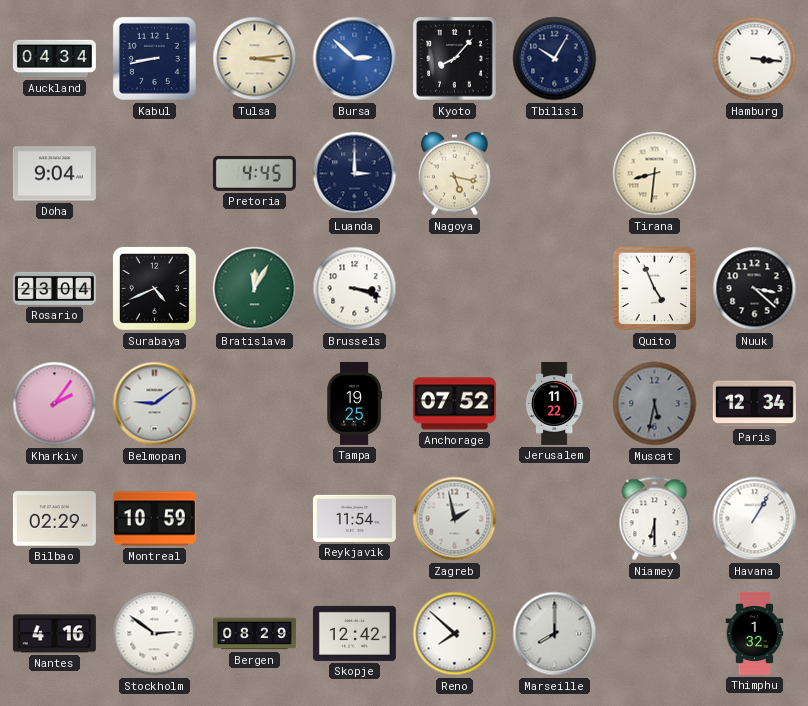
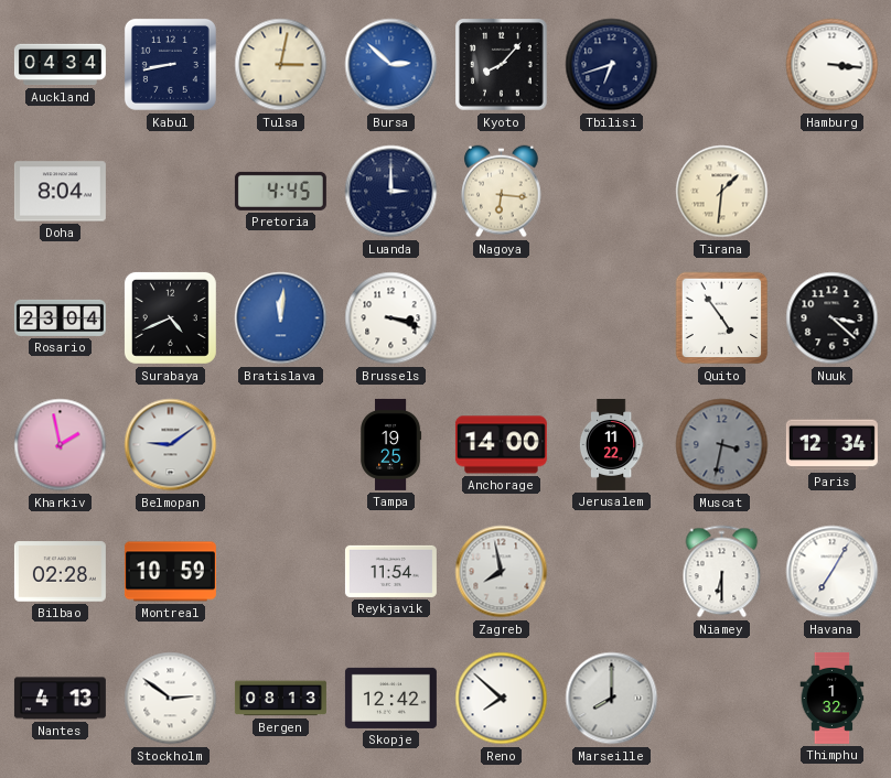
Tulsa: 3:14 -> 3:02 (281, 65)
Tbilisi: 10:05 -> 6:42 (612, 65)
Doha: 9:04 -> 8:04 (60, 192)
Nagoya: 5:17 -> 6:16 (502, 192)
Tirana: 8:31 -> 1:31 (722, 192)
Bratislava: 12:05 -> 12:01 (281, 318)
Bratislava dial: green -> blue (281, 318)
Quito: 4:56 -> 4:54 (722, 318)
Kharkiv: 2:06 -> 1:58 (61, 445)
Anchorage: 07:52 -> 14:00 (501, 445)
Muscat: 5:32 -> 3:32 (722, 445)
Bilbao: 02:29 -> 02:28 (60, 572)
Zagreb: 1:58 -> 7:58 (502, 572)
Havana: 1:05 -> 7:05 (833, 572)
Nantes: 4:16 -> 4:13 (60, 699)
Bergen: 08:29 -> 08:13 (280, 699)
